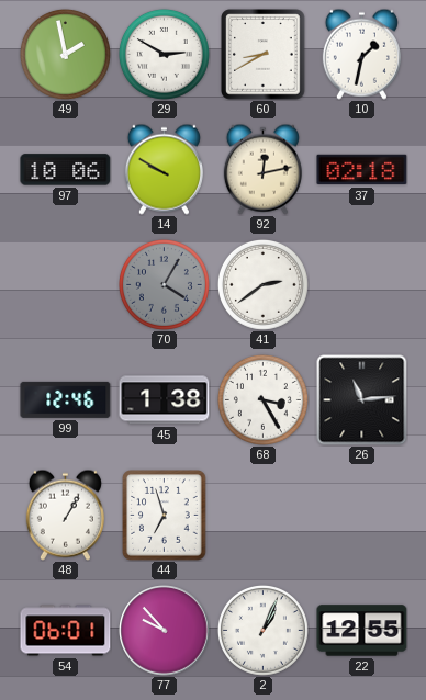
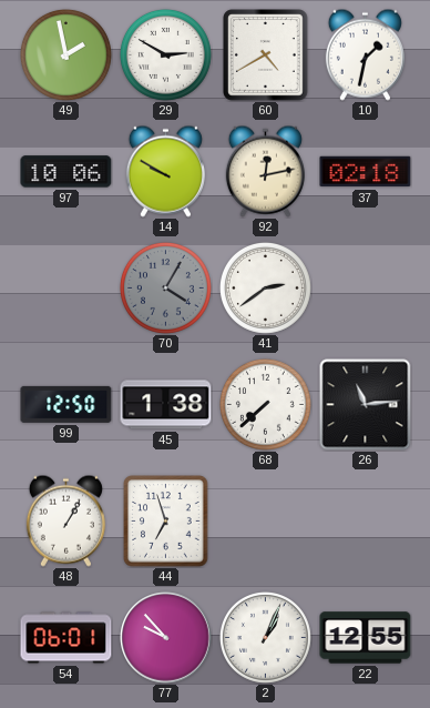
60: 8:40 -> 4:40 (266, 55)
99: 12:46 -> 12:50 (66, 404)
68: 3:25 -> 7:38 (265, 404)
